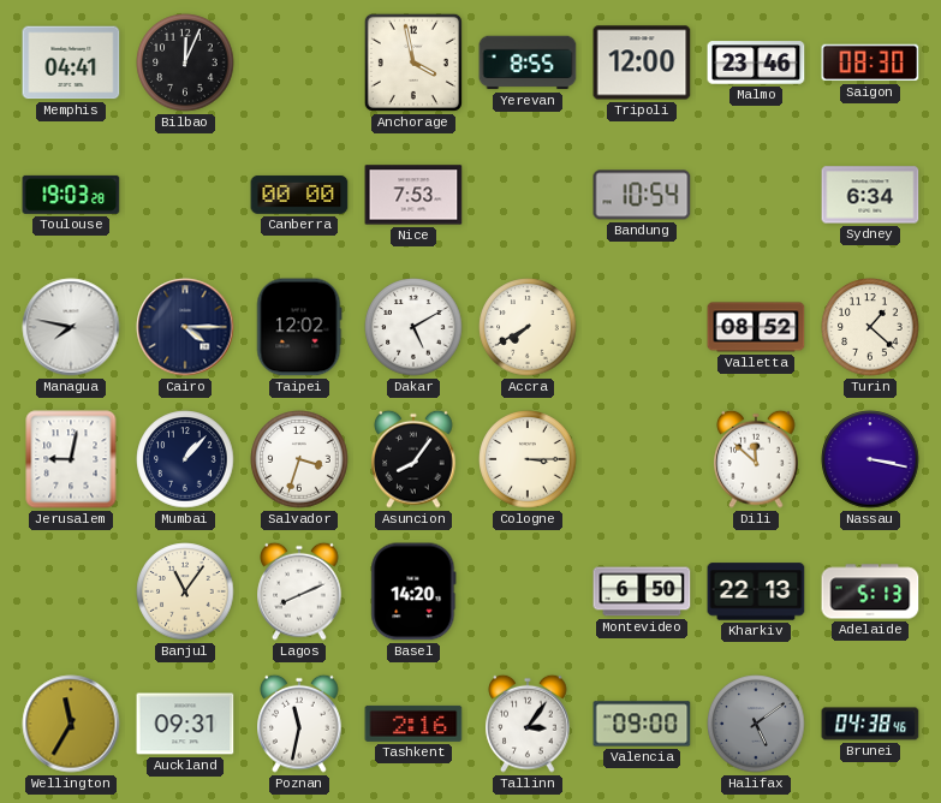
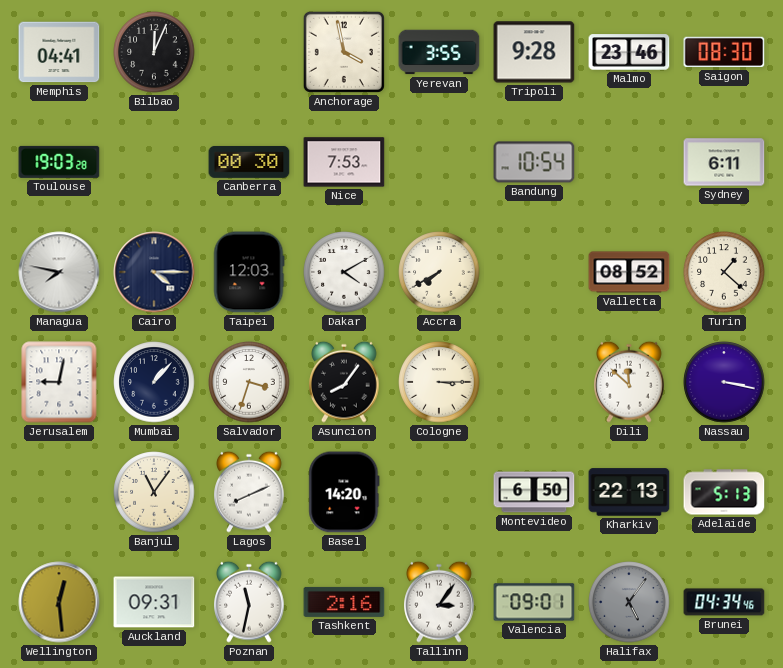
Yerevan: 8:55 -> 3:55 (439, 52)
Tripoli: 12:00 -> 9:28 (534, 52)
Canberra: 00:00 -> 00:30 (249, 162)
Sydney: 6:34 -> 6:11 (724, 162)
Taipei: 12:02 -> 12:03 (249, 272)
Dakar: 5:10 -> 4:10 (344, 272)
Wellington: 11:35 -> 12:29 (59, 602)
Valencia: 09:00 -> 09:01 (534, 602)
Halifax: 5:09 -> 5:06 (629, 602)
Brunei: 04:38 -> 04:34 (724, 602)
